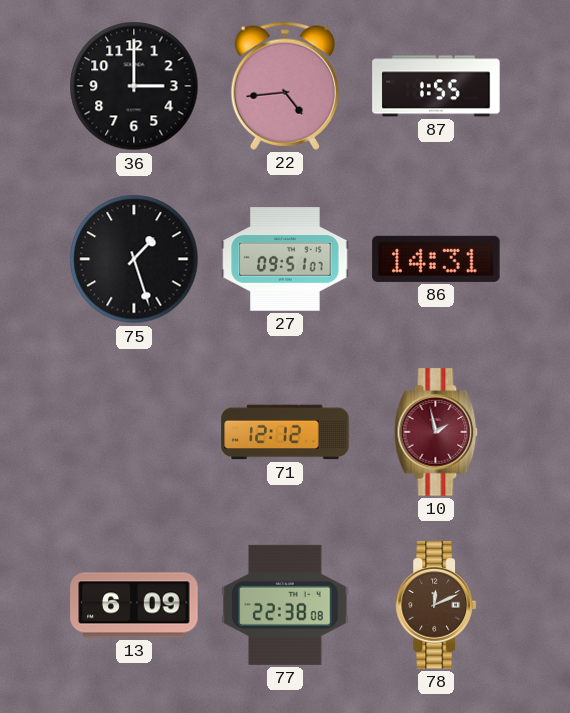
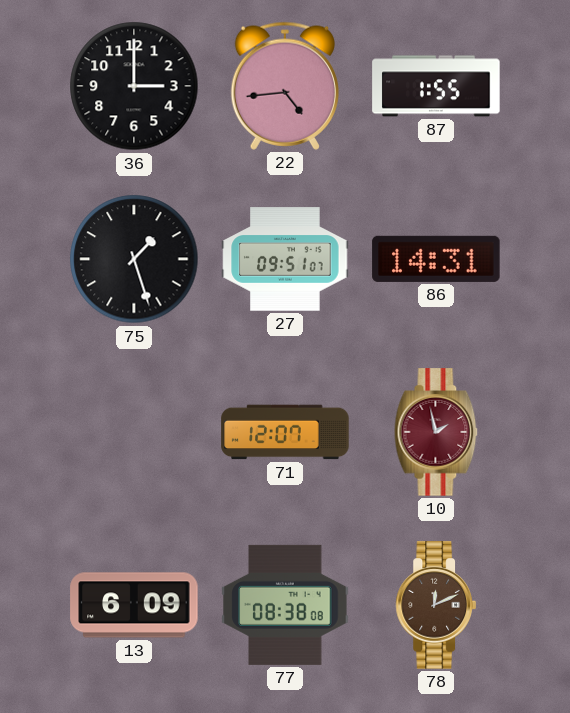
71: 12:12 -> 12:07 (285, 432)
77: 22:38 -> 08:38 (285, 605)
